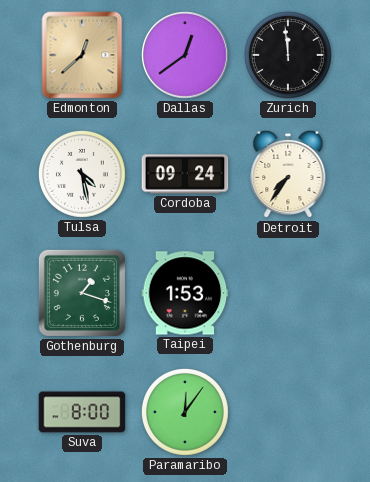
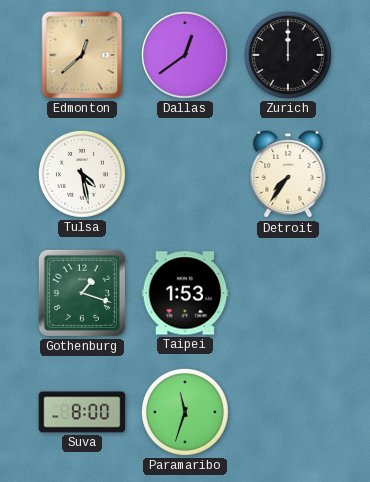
Zurich: 11:59 -> 12:00 (288, 55)
Cordoba: 09:24 -> none (185, 174)
Paramaribo: 12:06 -> 11:33 (185, 412)
